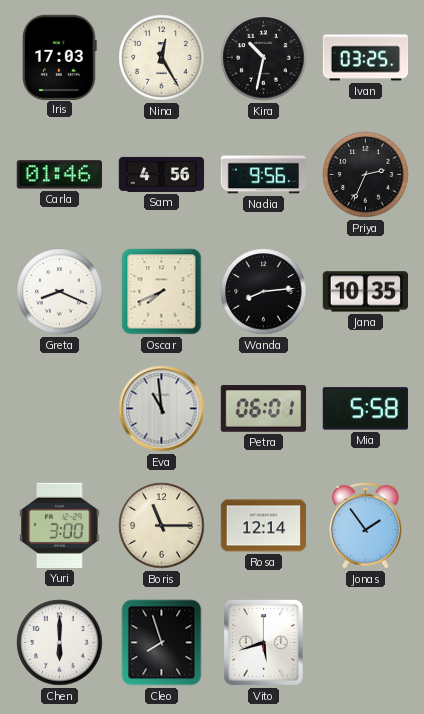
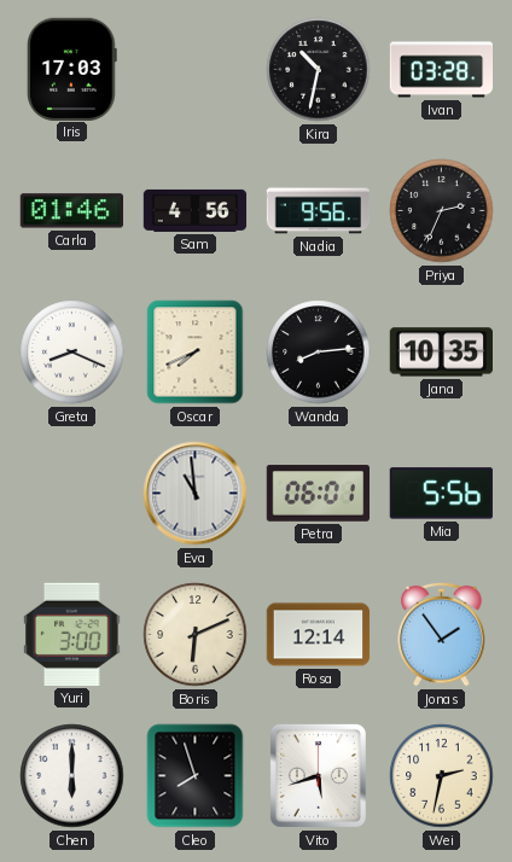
Nina: 12:25 -> none (162, 58)
Ivan: 03:25 -> 03:28 (442, 70)
Mia: 5:58 -> 5:56 (441, 494)
Boris: 11:15 -> 6:11 (196, 635)
Wei: none -> 2:32 (442, 776)
